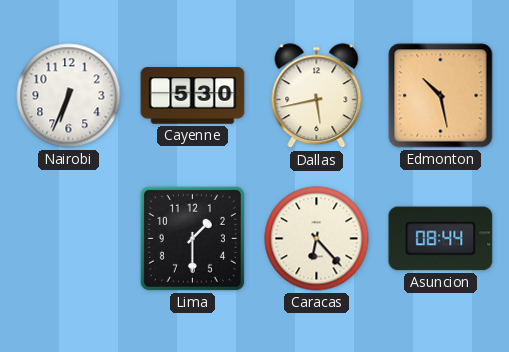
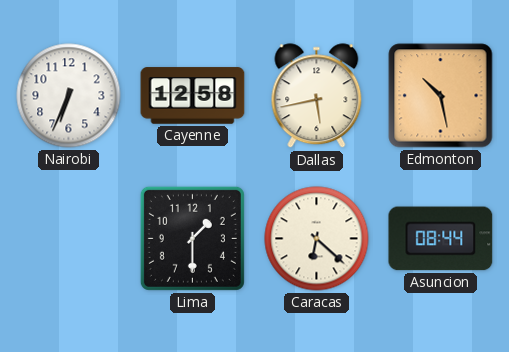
Cayenne: 5:30 -> 12:58 (193, 96)
Caracas: 6:23 -> 6:22 (317, 239)
